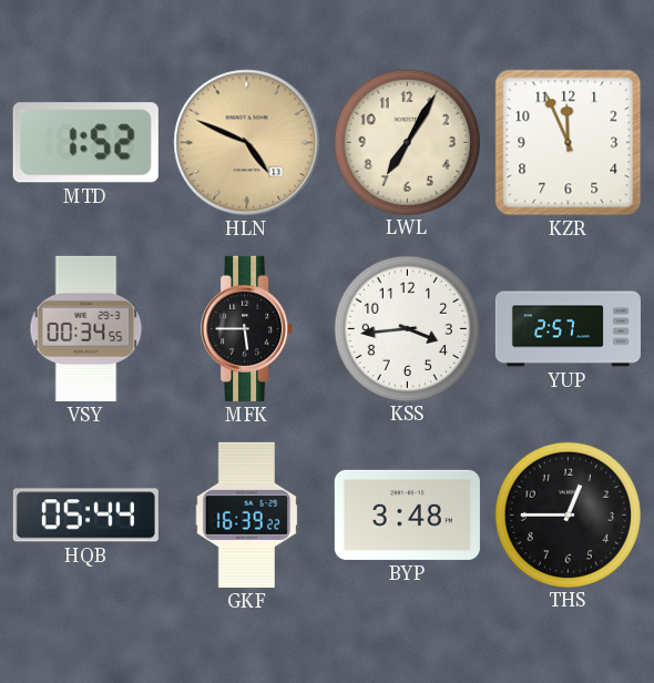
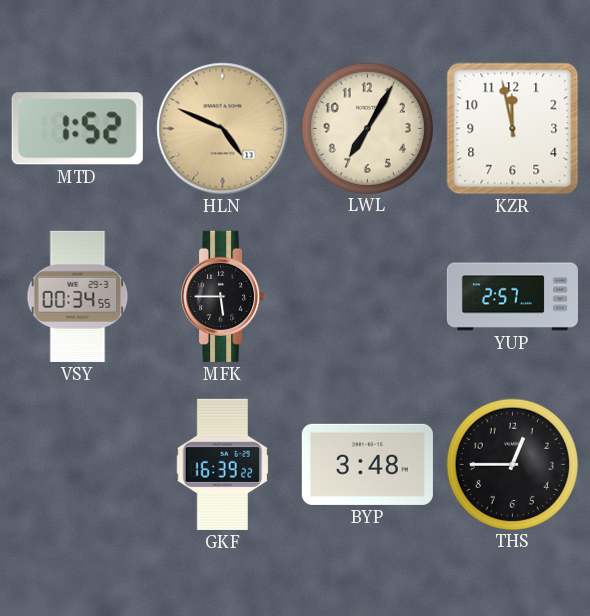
KZR: 11:56 -> 11:58 (513, 129)
KSS: 3:44 -> none (407, 328)
HQB: 05:44 -> none (85, 516)
